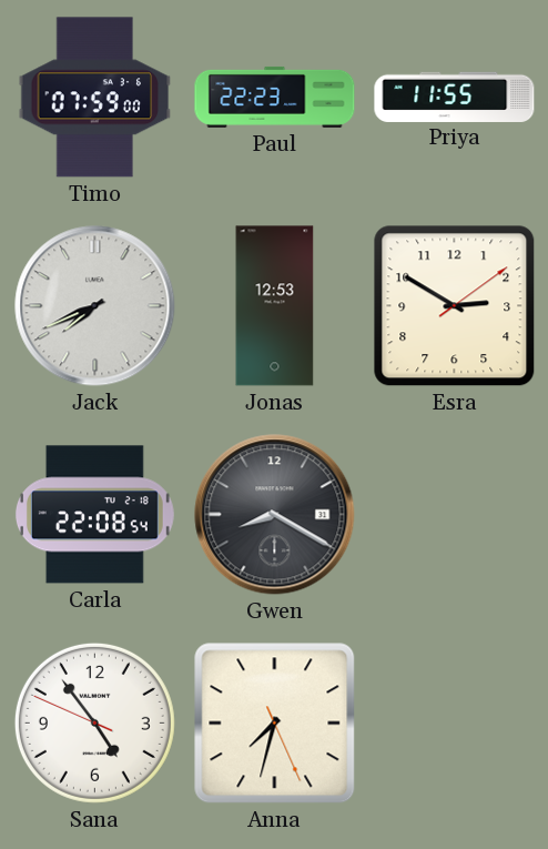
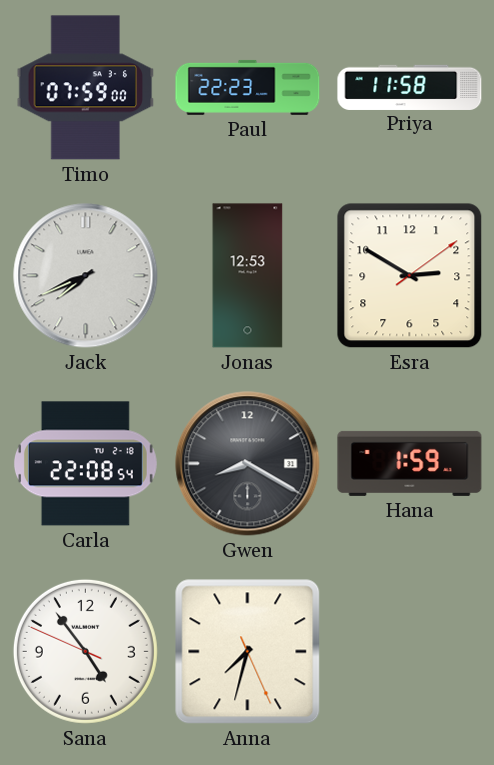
Priya: 11:55 -> 11:58 (410, 87)
Hana: none -> 1:59 (410, 463)
